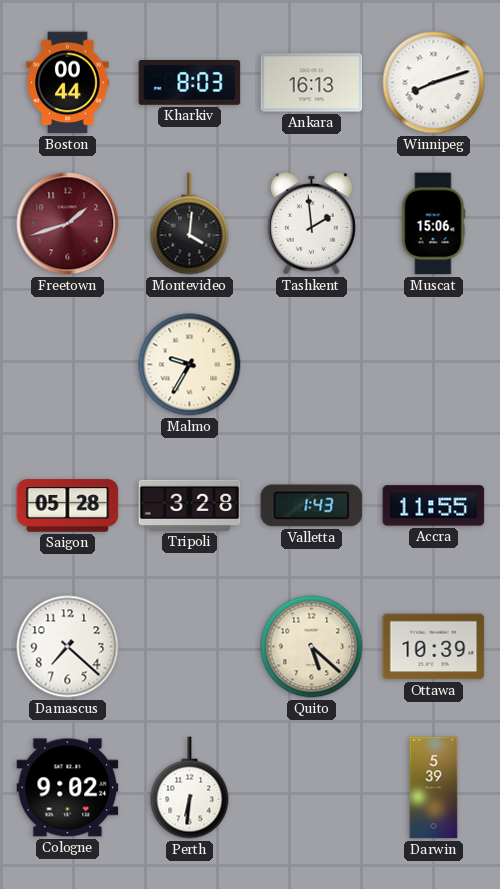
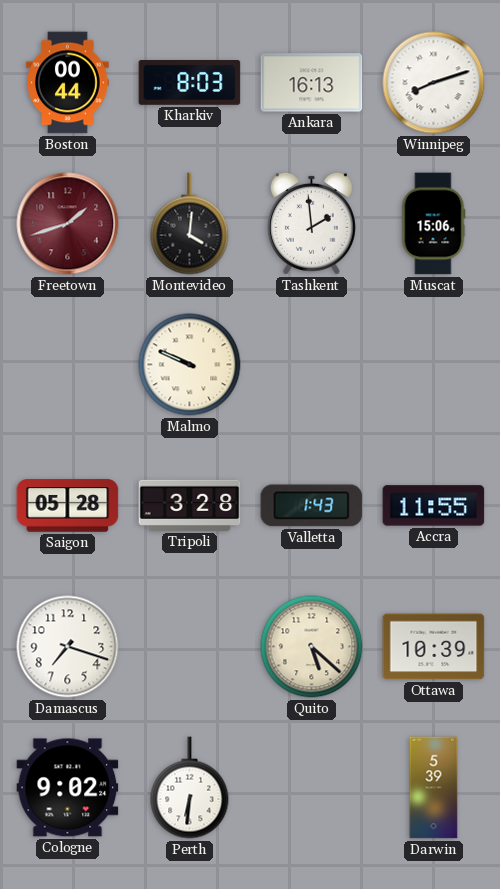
Malmo: 9:35 -> 9:49 (190, 365)
Damascus: 7:22 -> 7:18 (68, 647)
